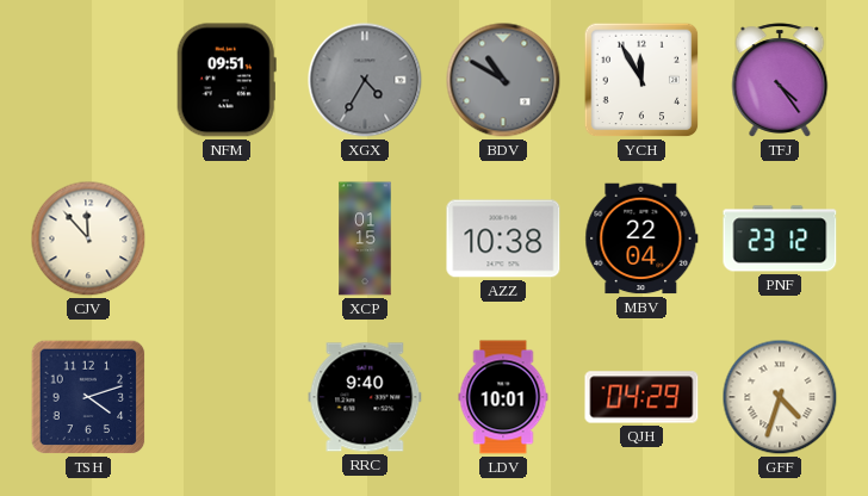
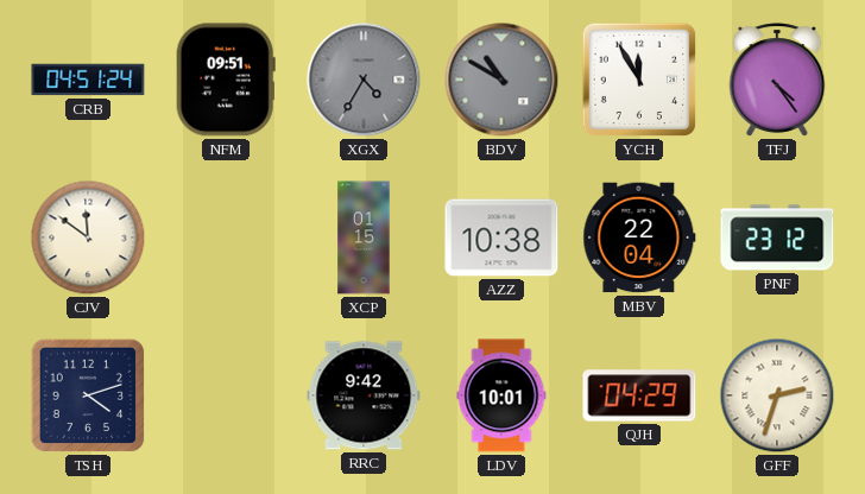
CRB: none -> 04:51 (88, 80)
CJV: 11:53 -> 11:51 (88, 237)
RRC: 9:40 -> 9:42 (364, 395)
GFF: 4:33 -> 2:33 (777, 395)
